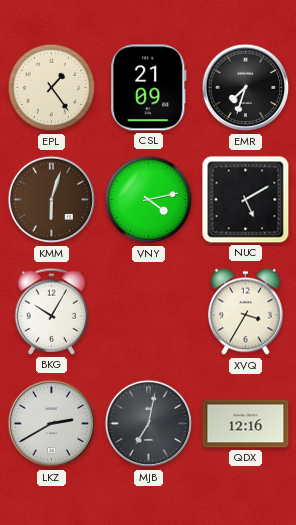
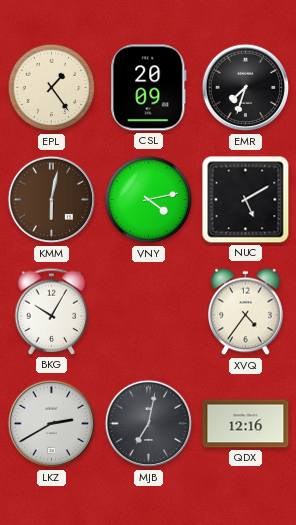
CSL: 21:09 -> 20:09 (149, 88)
KMM: 6:03 -> 6:02 (52, 200)
XVQ: 3:35 -> 4:36 (246, 312)
